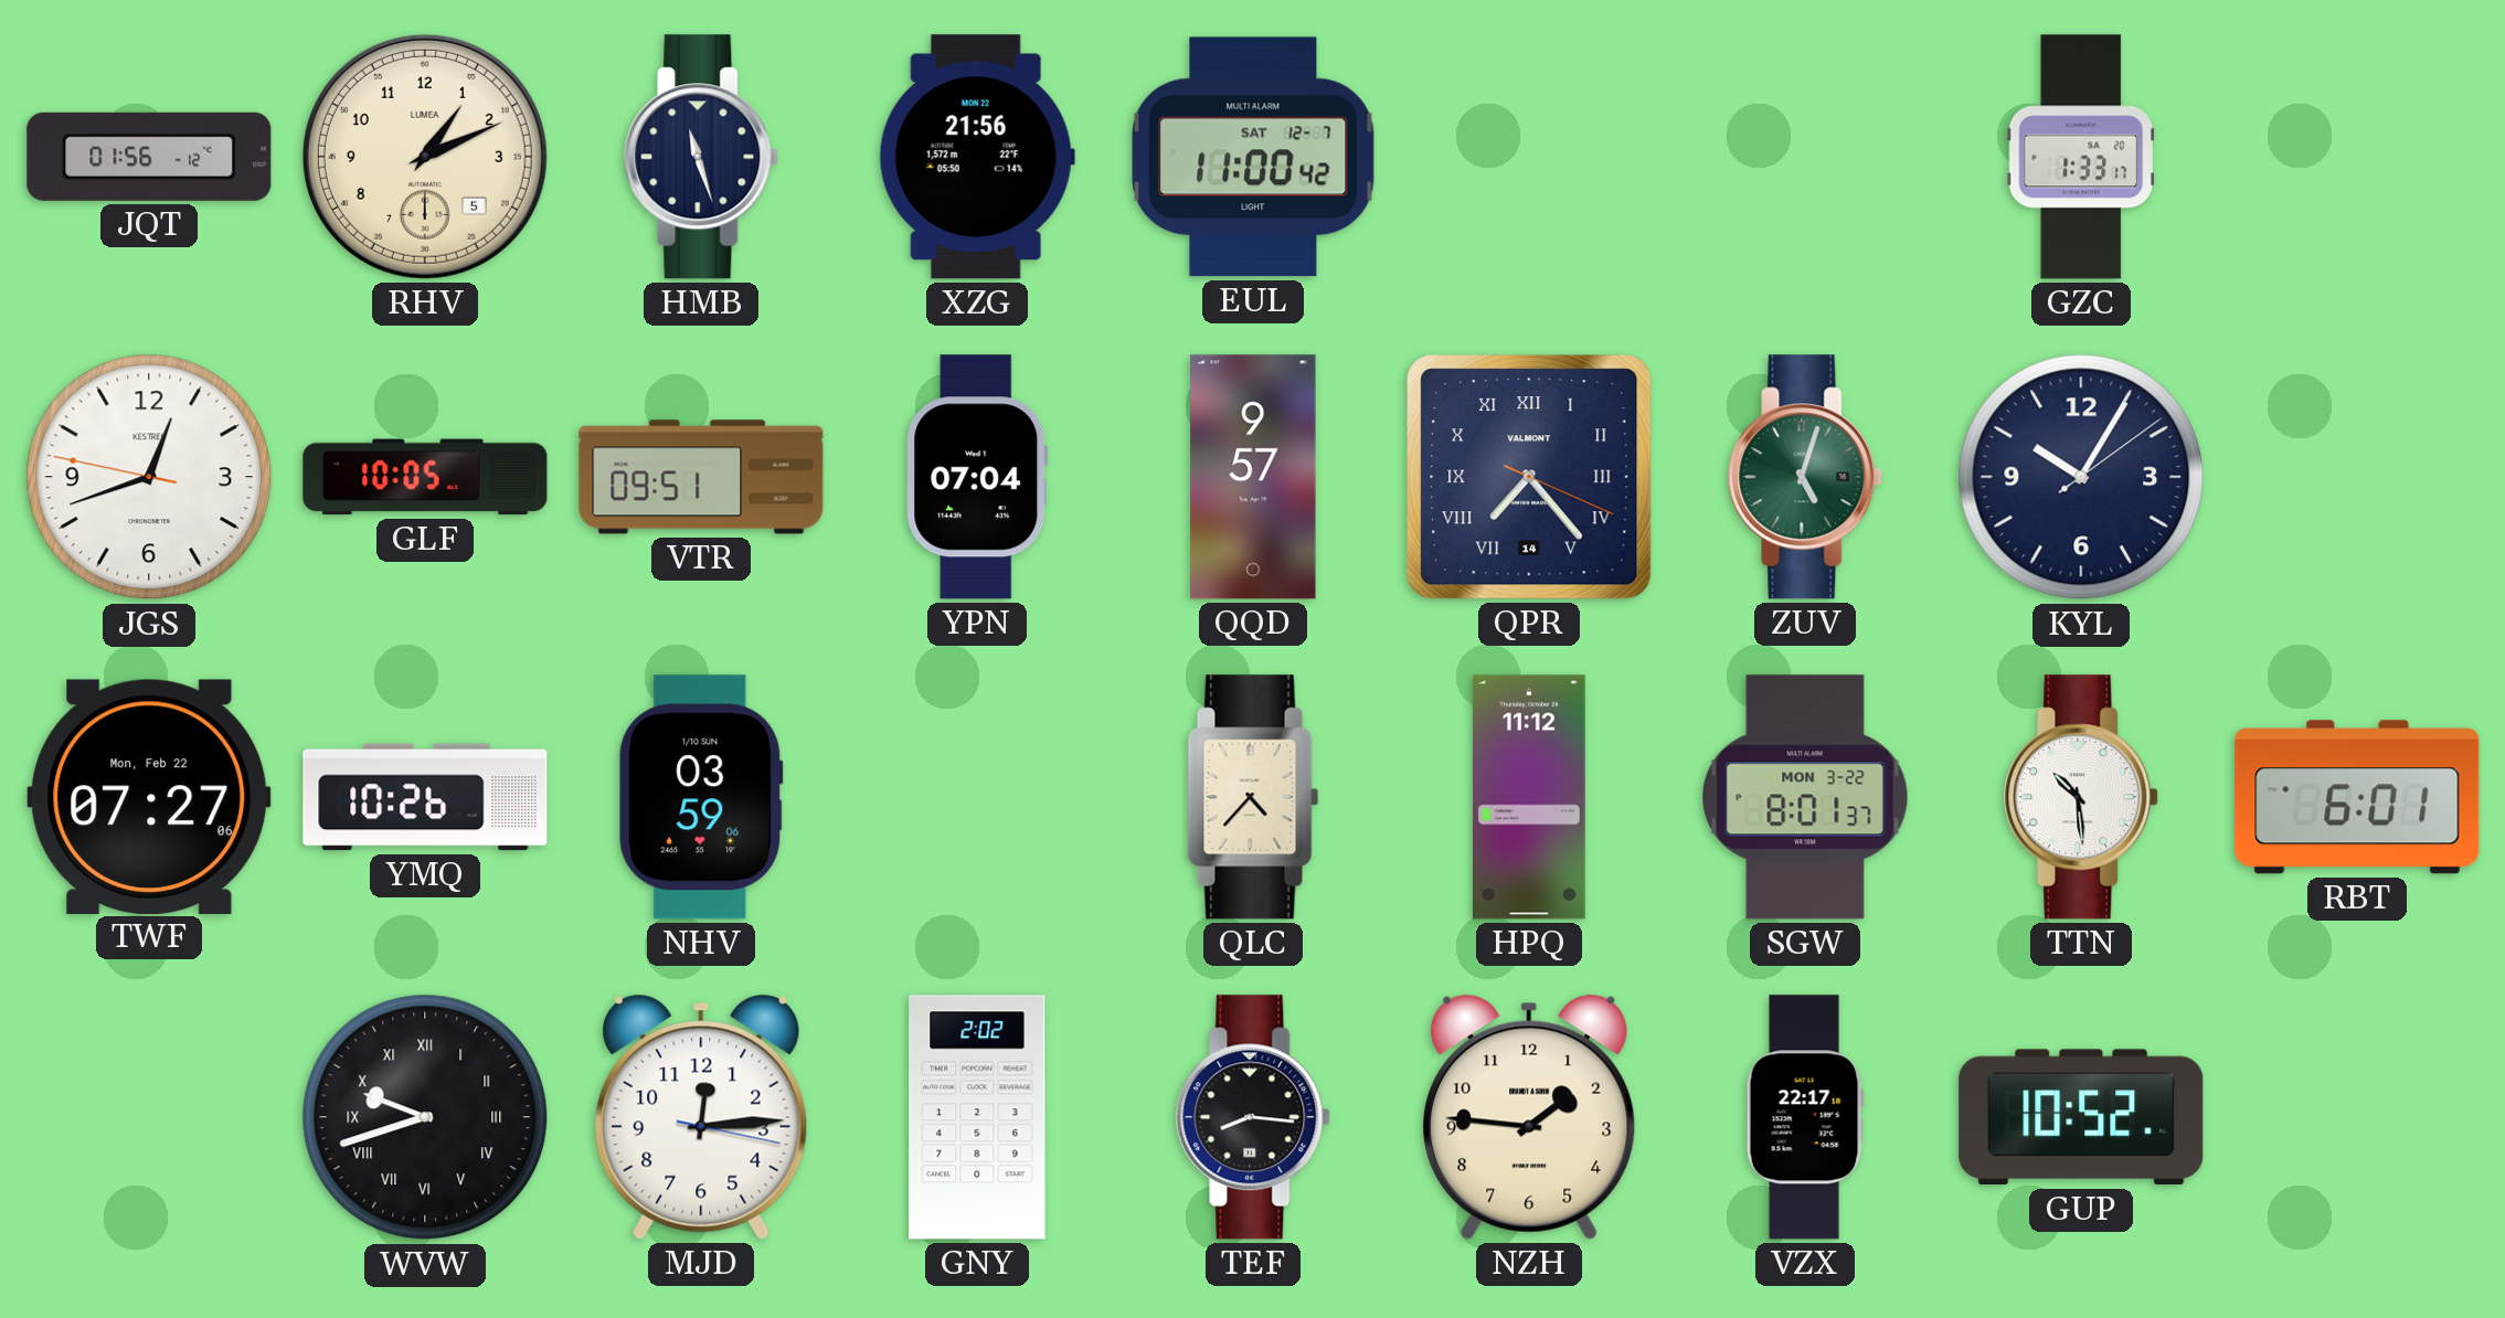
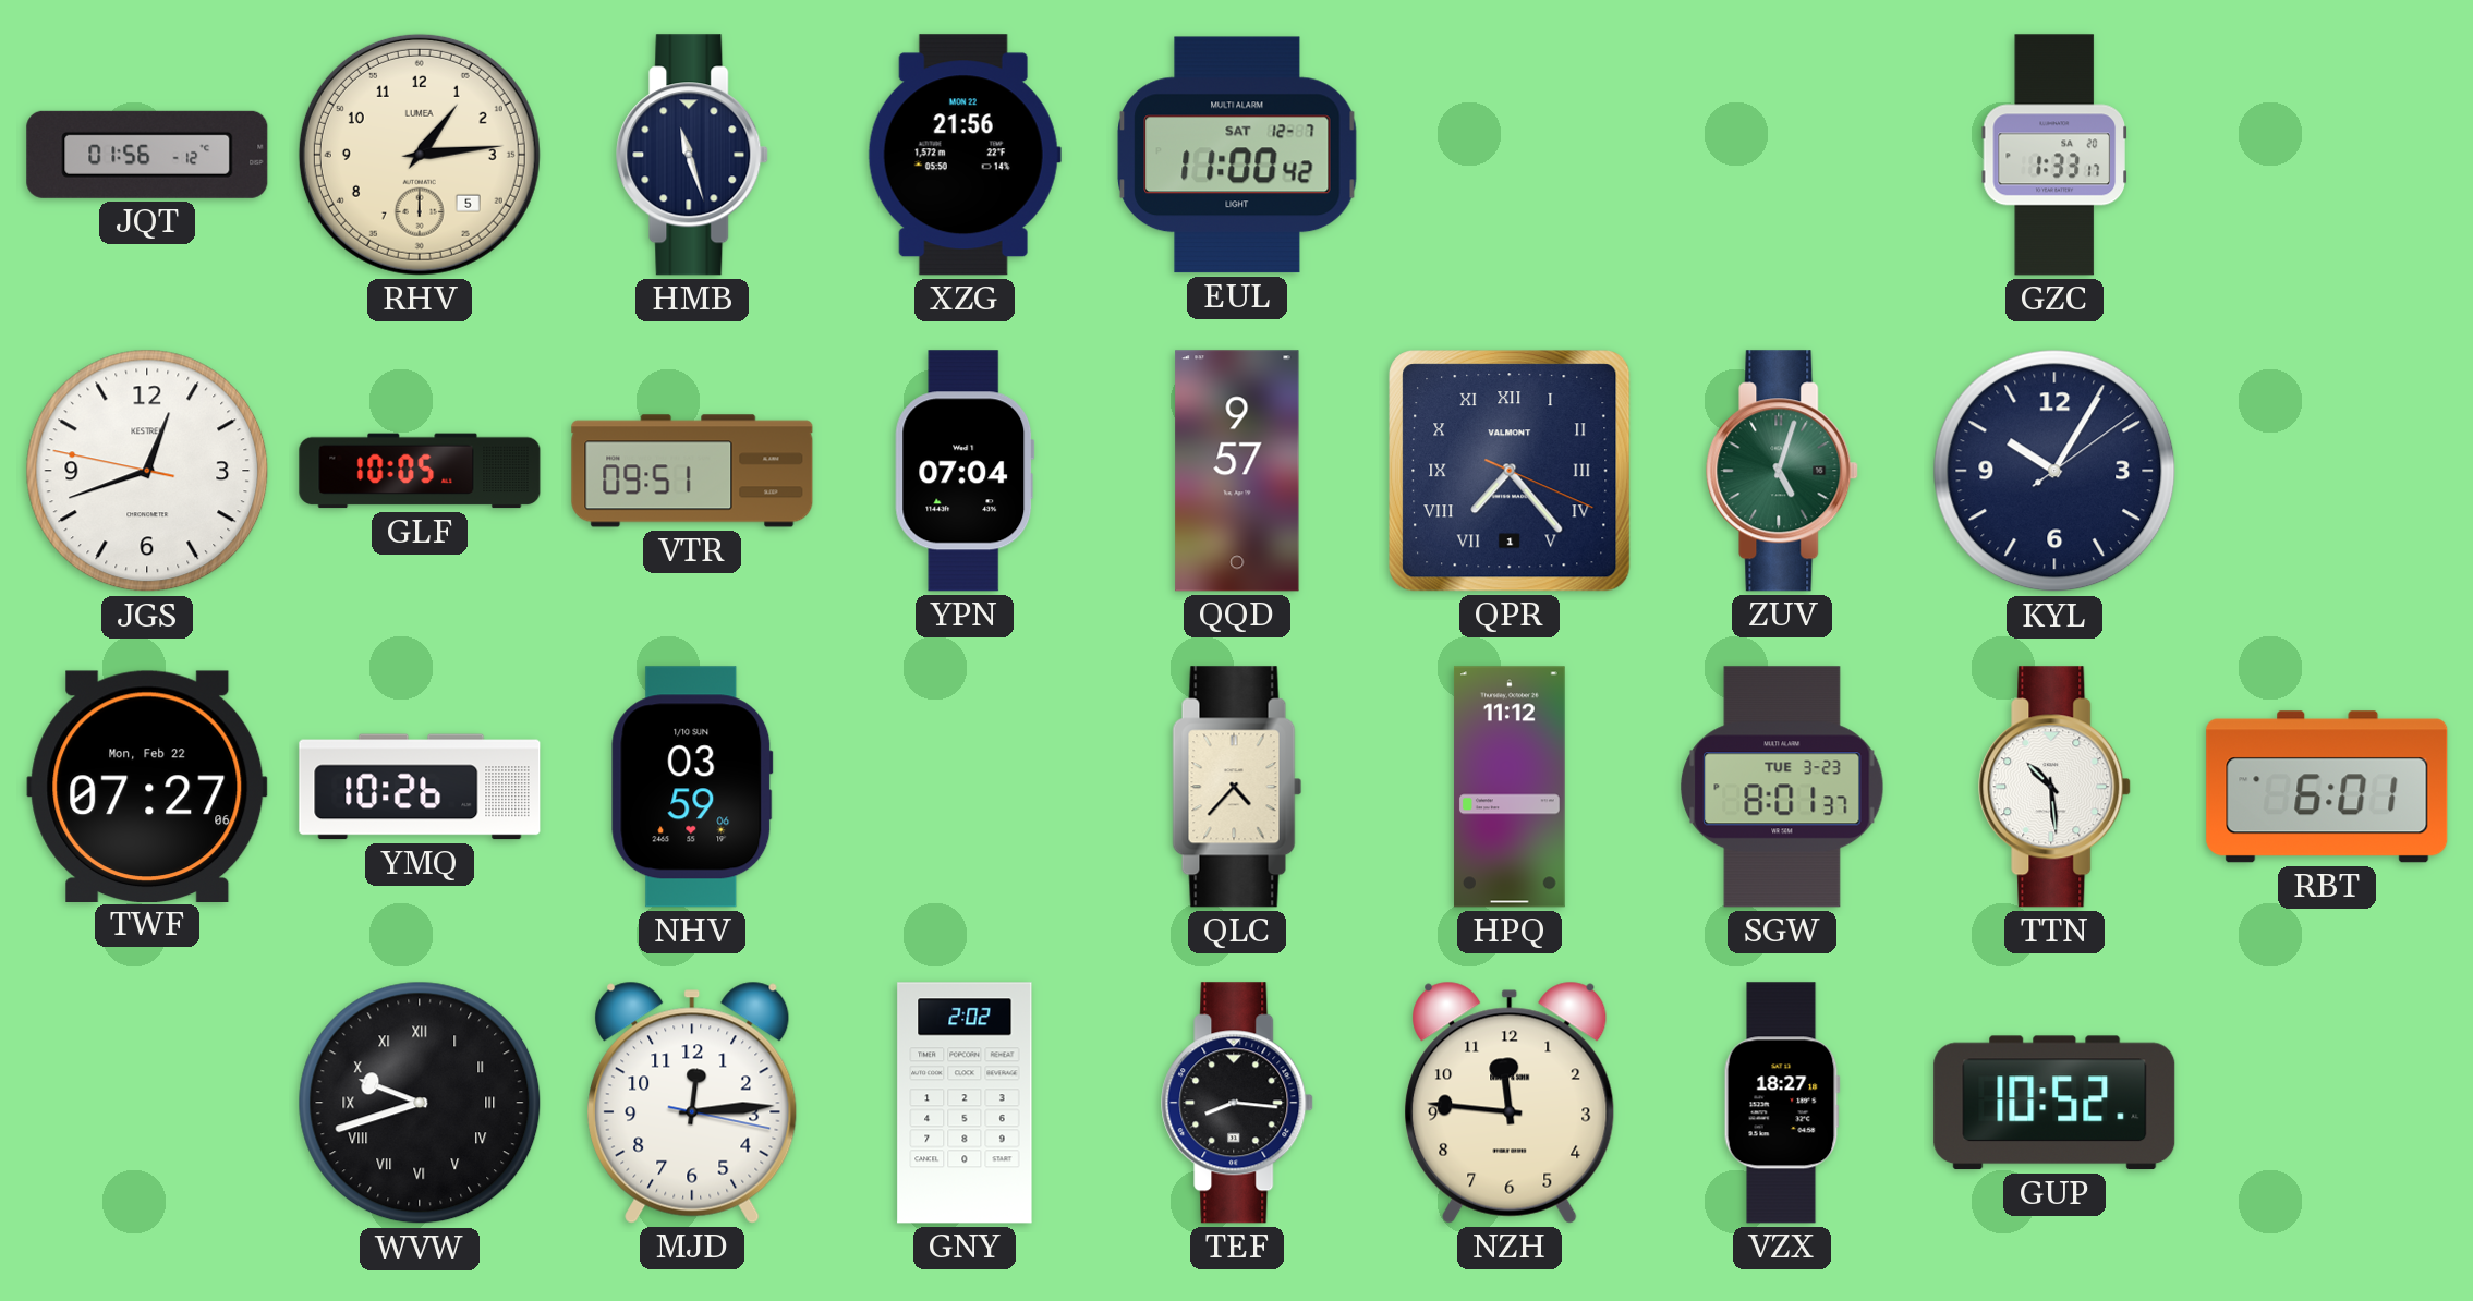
RHV: 1:11 -> 1:14 (420, 155)
QPR date: 14 -> 1 (1510, 471)
SGW date: MON 3-22 -> TUE 3-23 (1782, 787)
NZH: 1:46 -> 11:46 (1510, 1103)
VZX: 22:17 -> 18:27 (1782, 1103)
